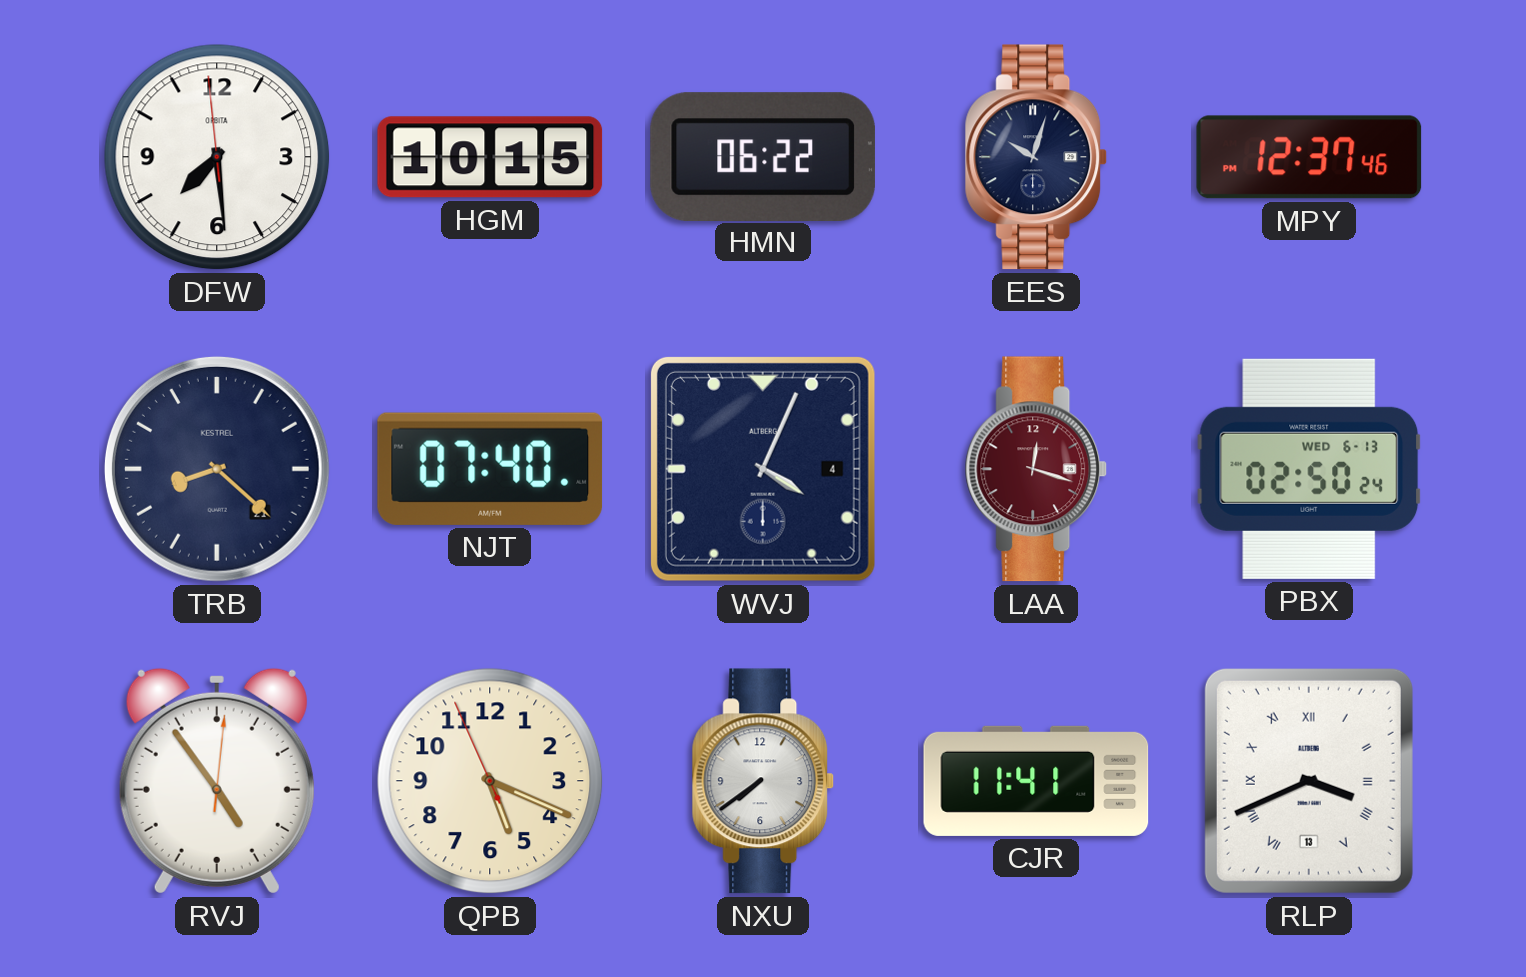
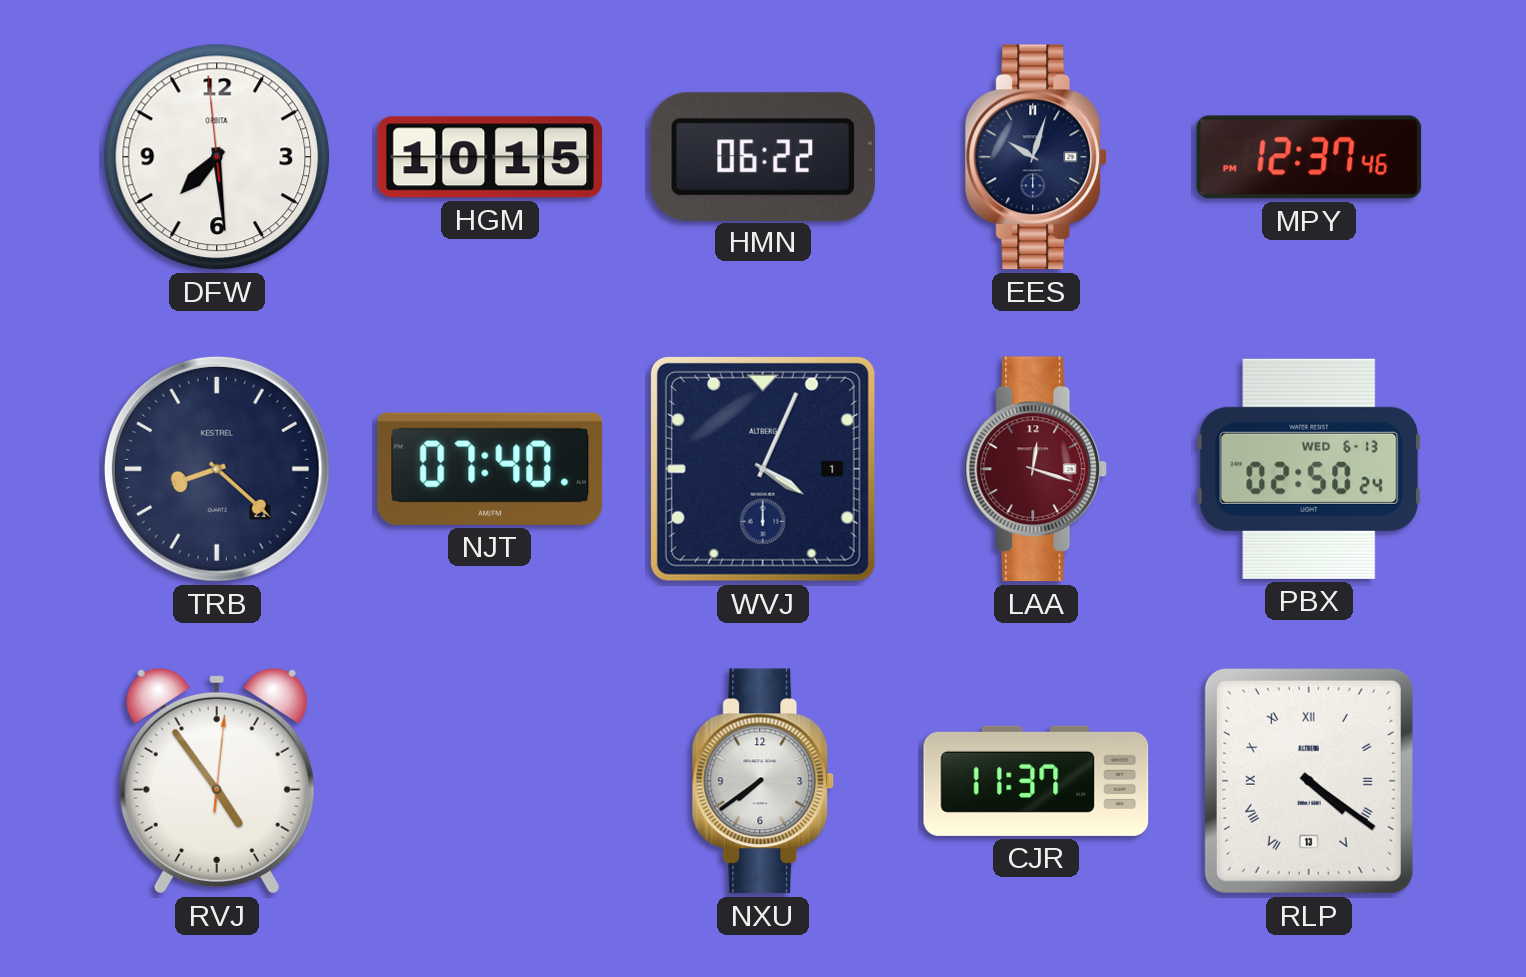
WVJ date: 4 -> 1 (763, 469)
QPB: 5:18 -> none (490, 781)
CJR: 11:41 -> 11:37 (1036, 781)
RLP: 3:41 -> 4:21 (1309, 781)
